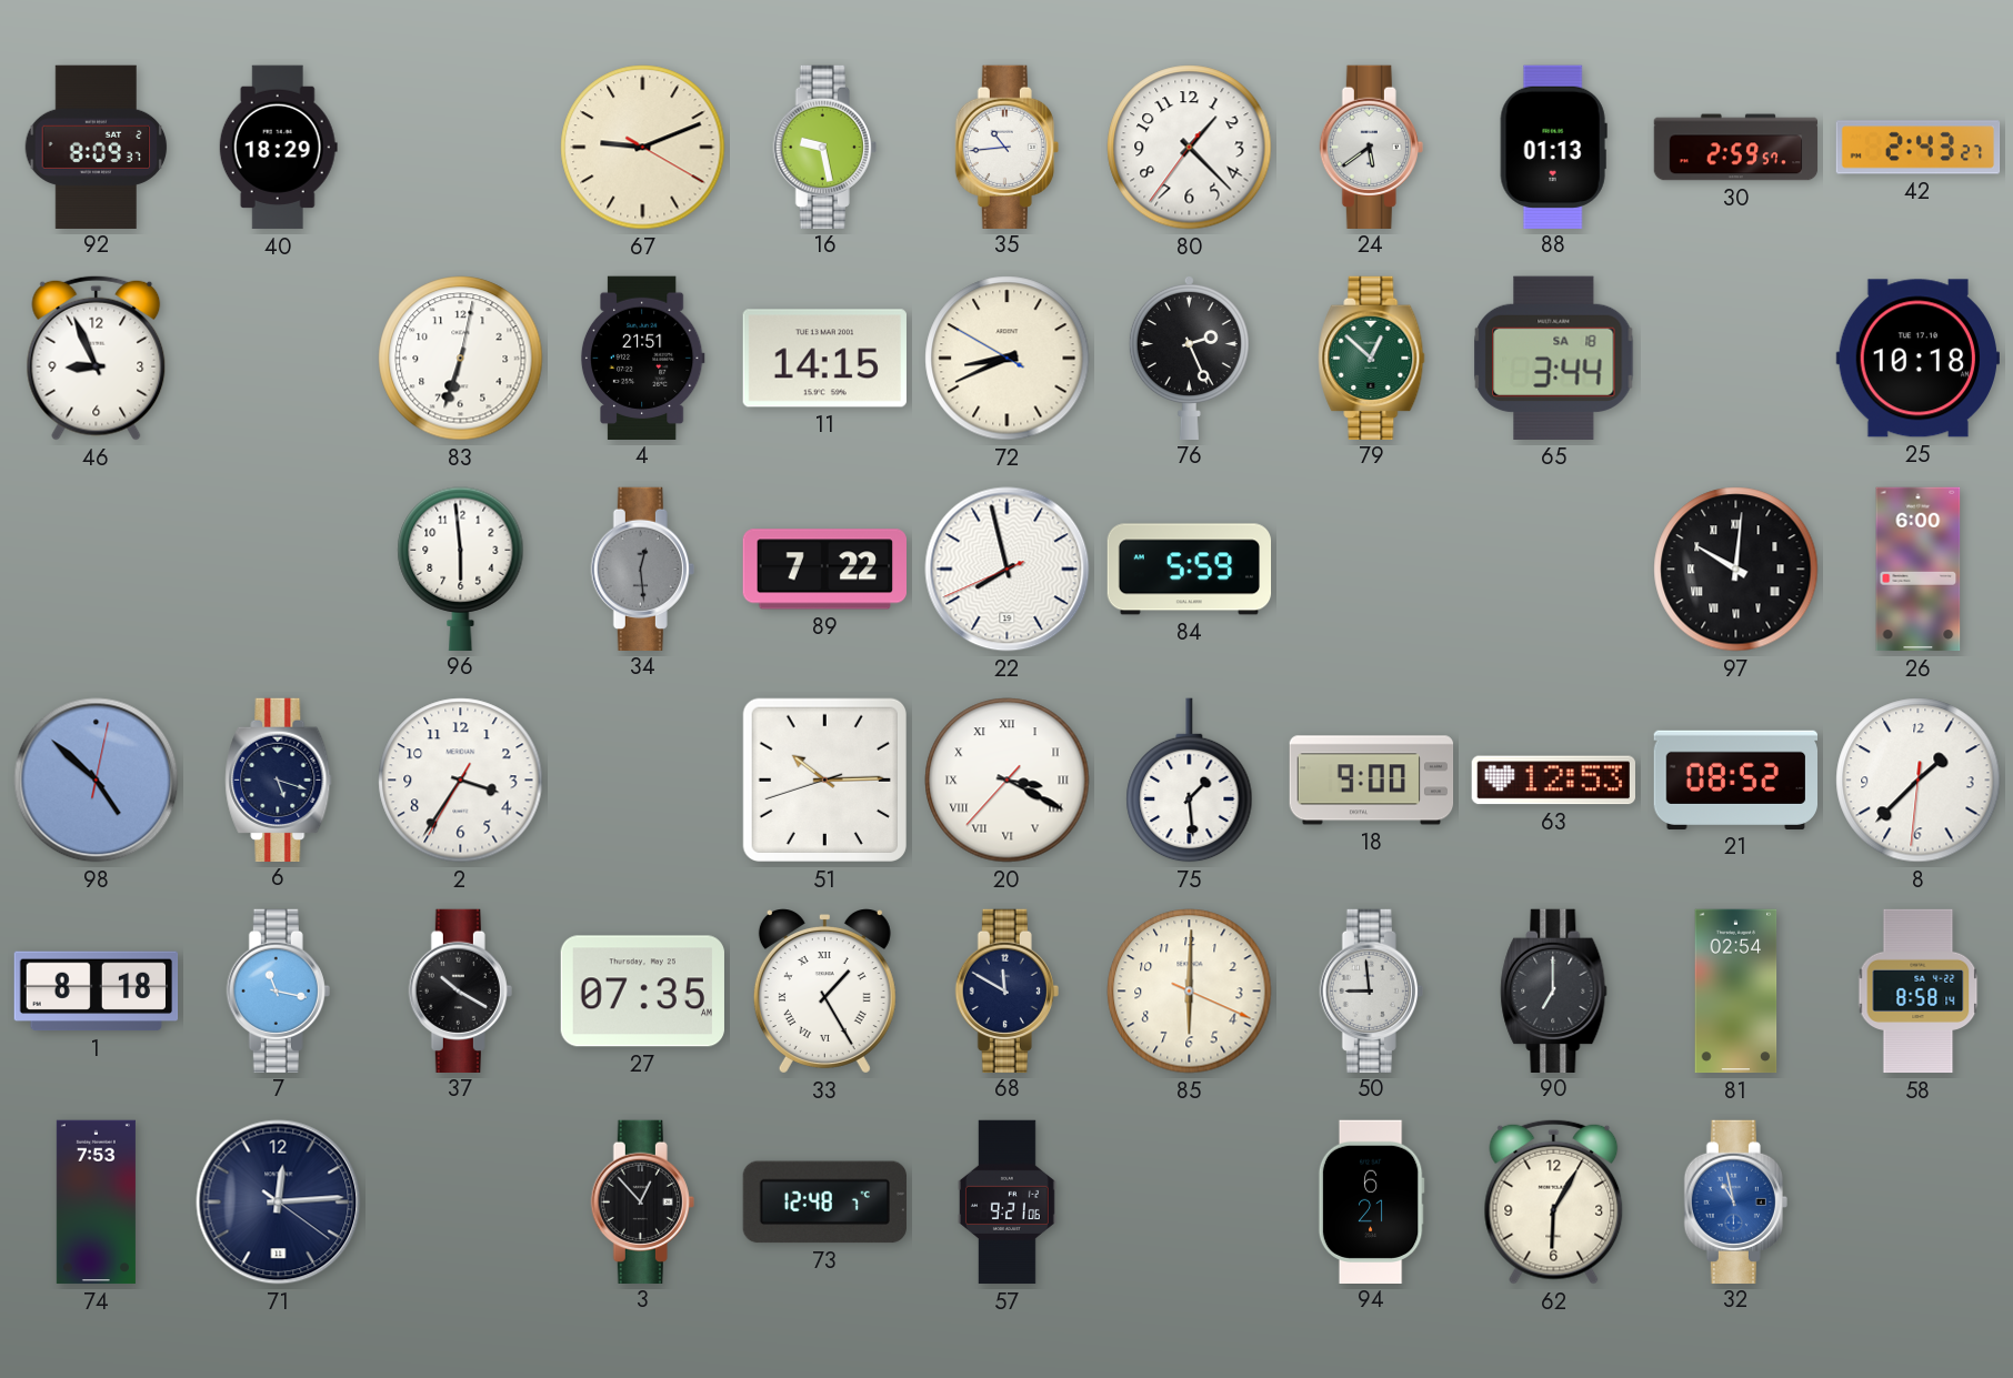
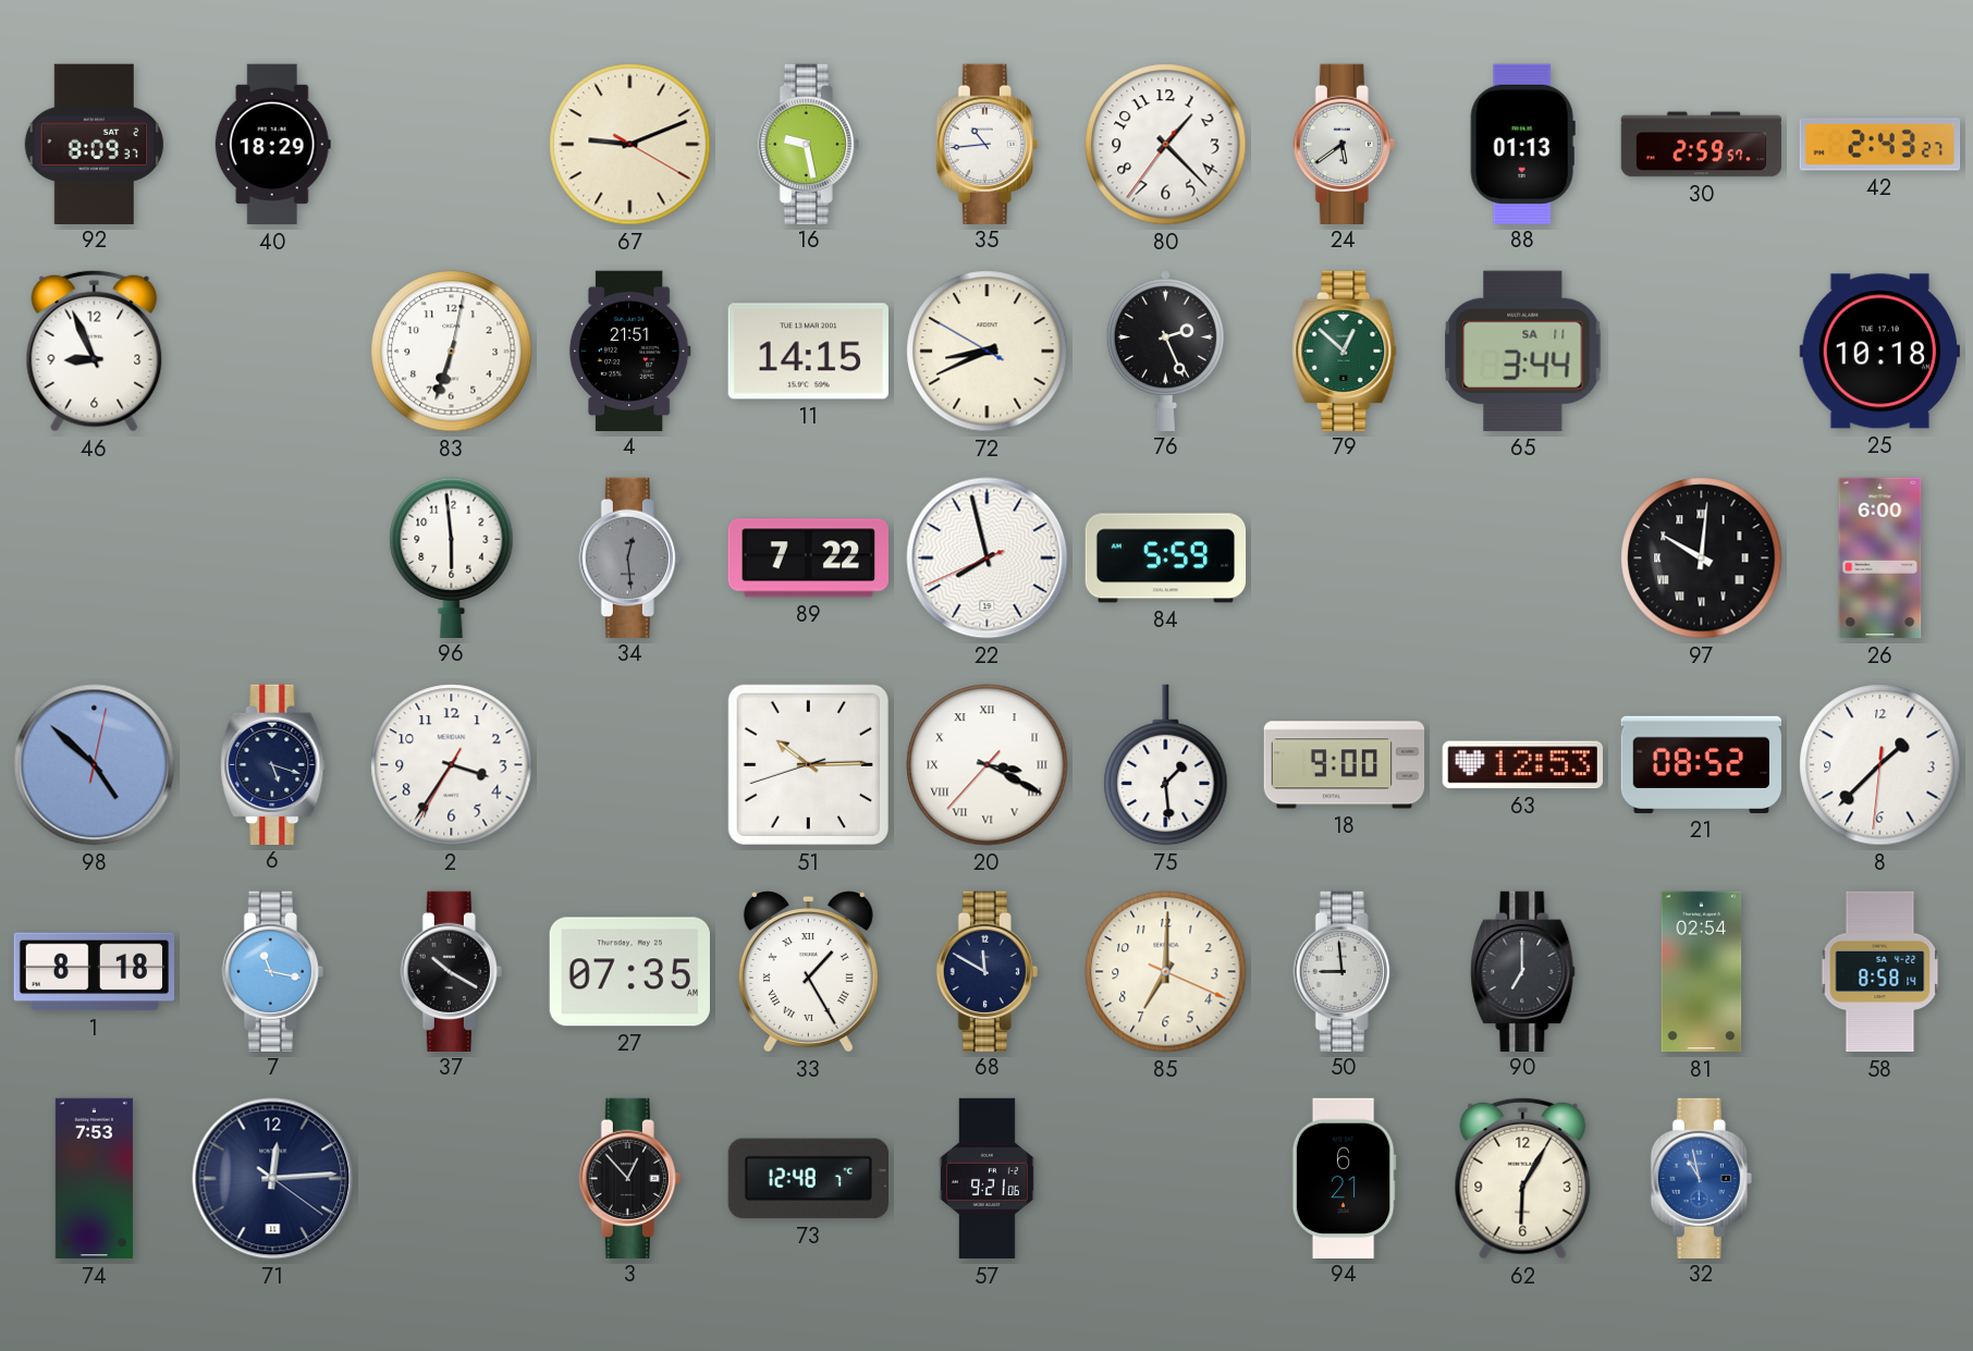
65 date: SA 18 -> SA 11 (1523, 351)
85: 6:00 -> 7:00 (1166, 972)
